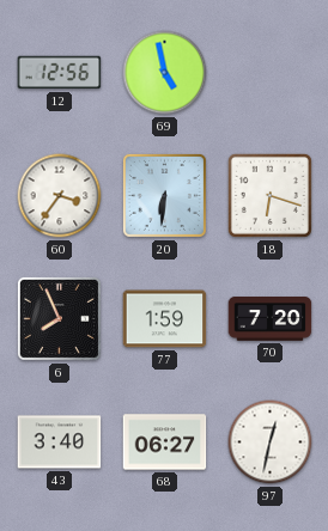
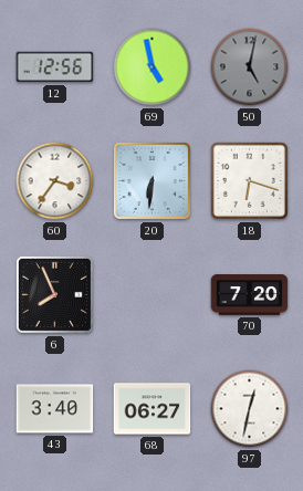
50: none -> 5:02 (250, 67)
77: 1:59 -> none (165, 319)
